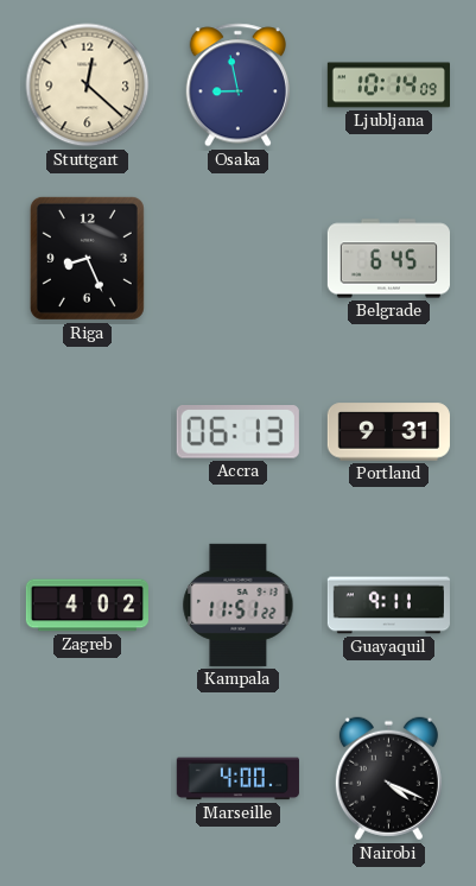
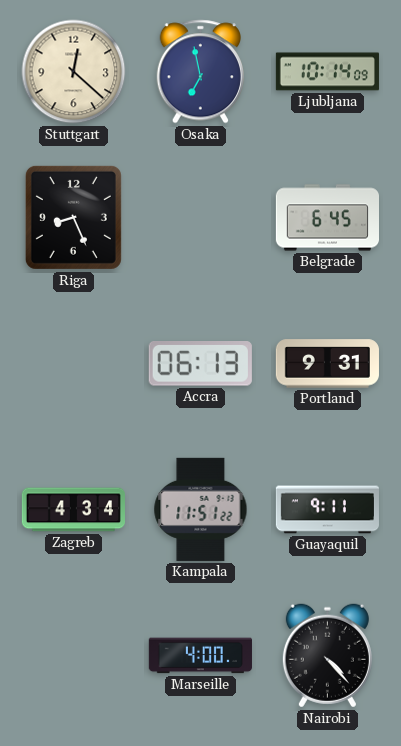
Osaka: 8:58 -> 6:58 (200, 72)
Zagreb: 4:02 -> 4:34 (73, 510)
Nairobi: 4:19 -> 4:23 (327, 656)
